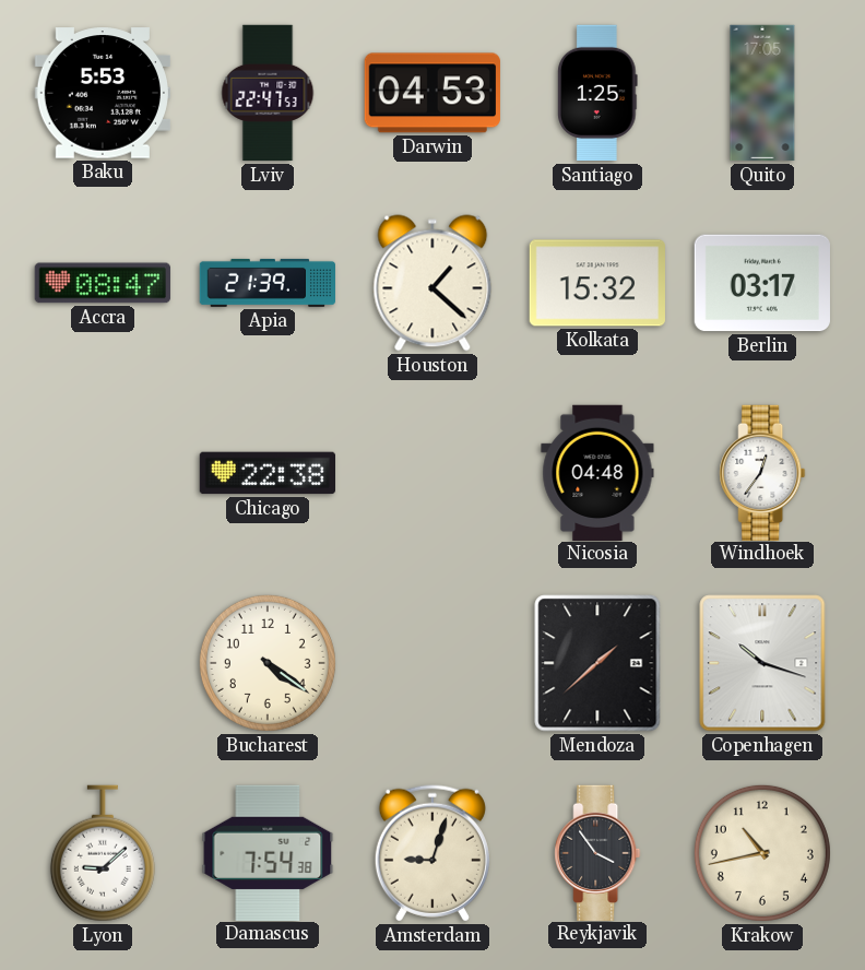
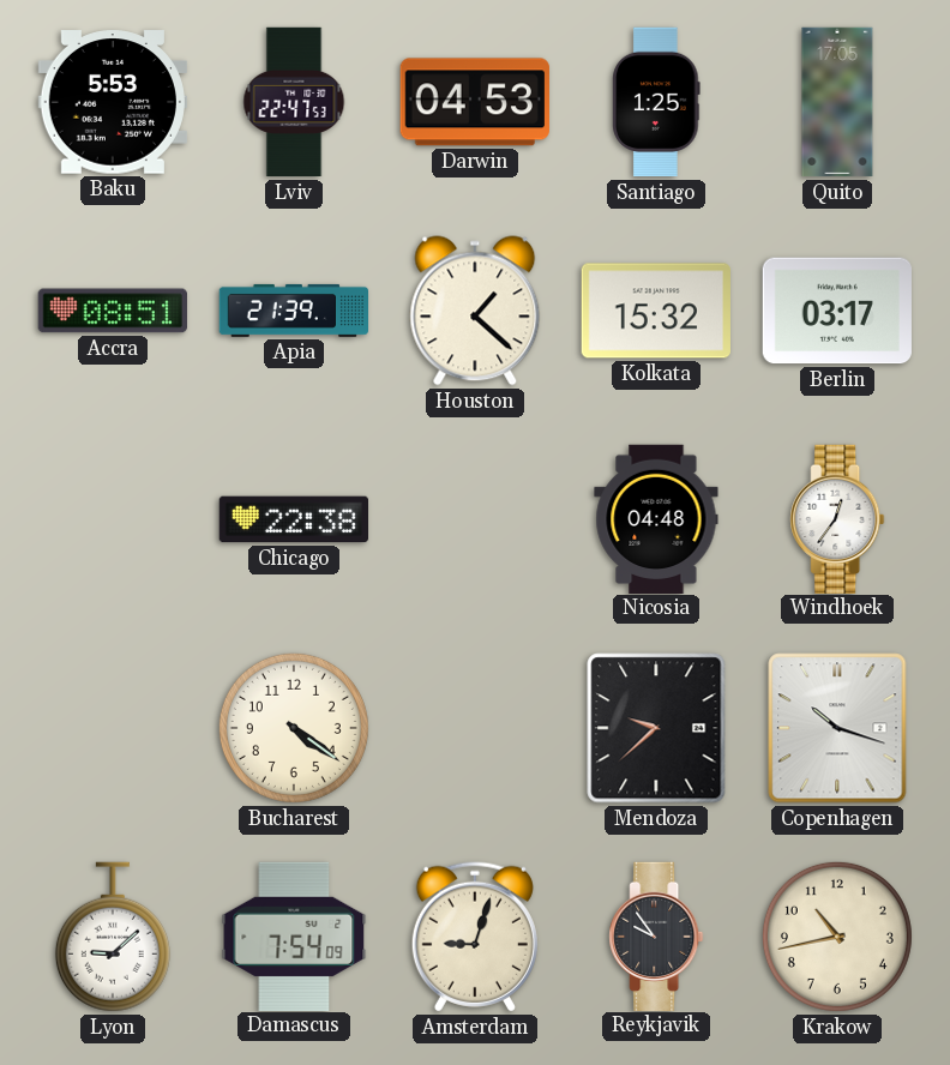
Accra: 08:47 -> 08:51 (113, 311)
Mendoza: 1:38 -> 9:38 (656, 728)
Damascus: 7:54:38 -> 7:54:09 (294, 935)
Reykjavik: 3:54 -> 9:54 (656, 935)
